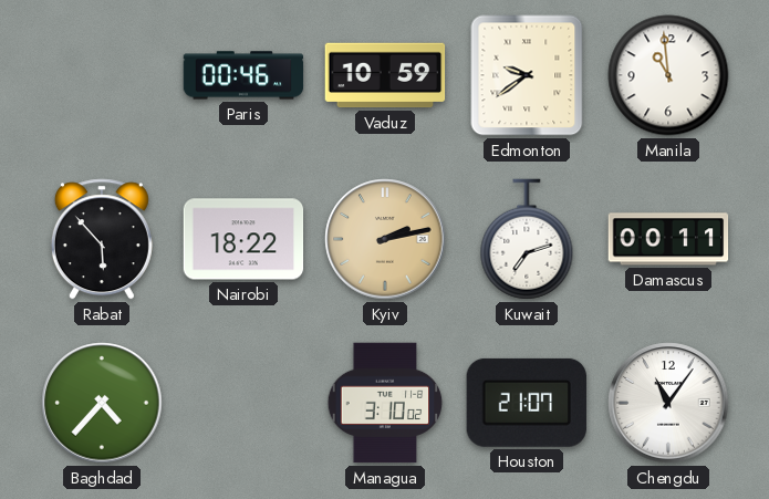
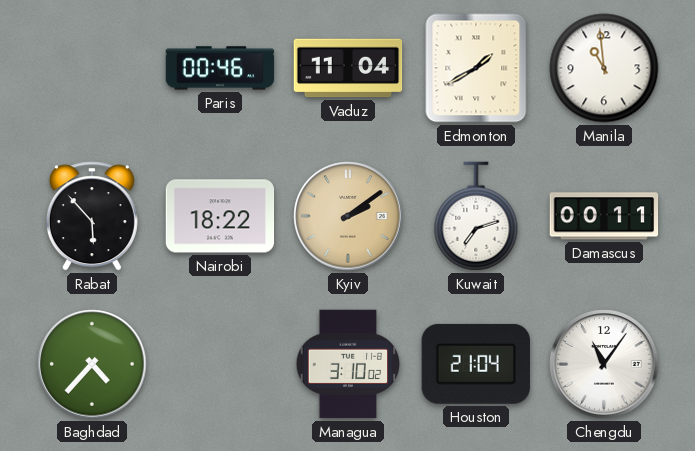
Vaduz: 10:59 -> 11:04 (348, 68)
Edmonton: 9:39 -> 1:40 (476, 68)
Kyiv: 2:13 -> 2:09 (348, 216)
Houston: 21:07 -> 21:04 (476, 364)
